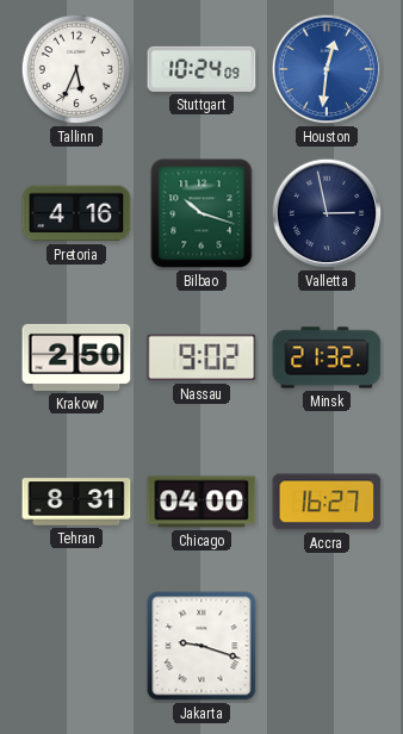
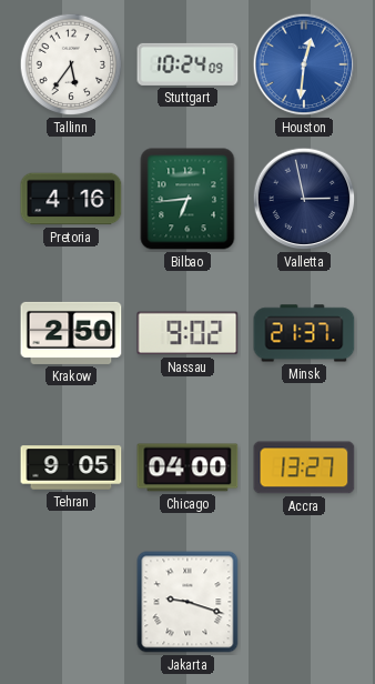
Tallinn: 5:34 -> 5:36 (71, 64)
Bilbao: 10:18 -> 6:44 (187, 199)
Minsk: 21:32 -> 21:37 (304, 333)
Tehran: 8:31 -> 9:05 (71, 467)
Accra: 16:27 -> 13:27 (304, 467)
